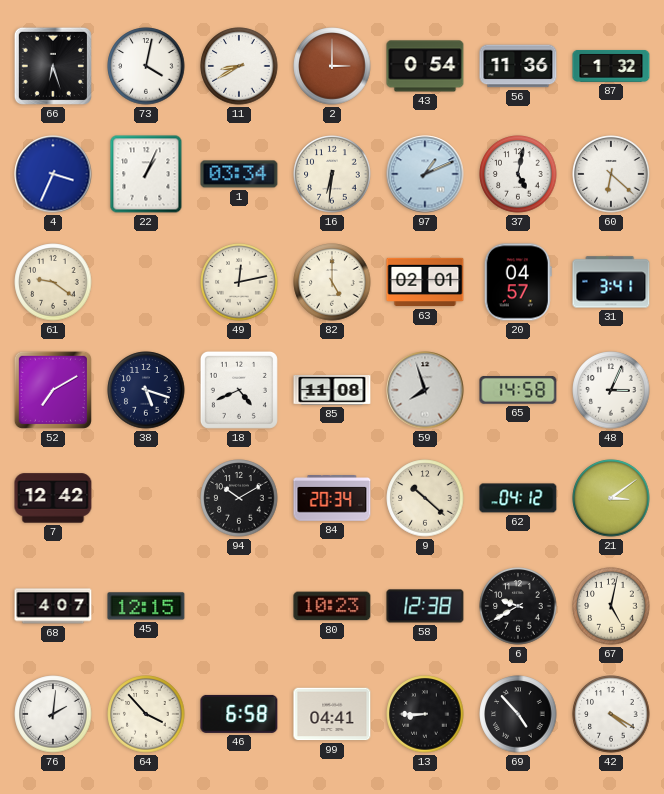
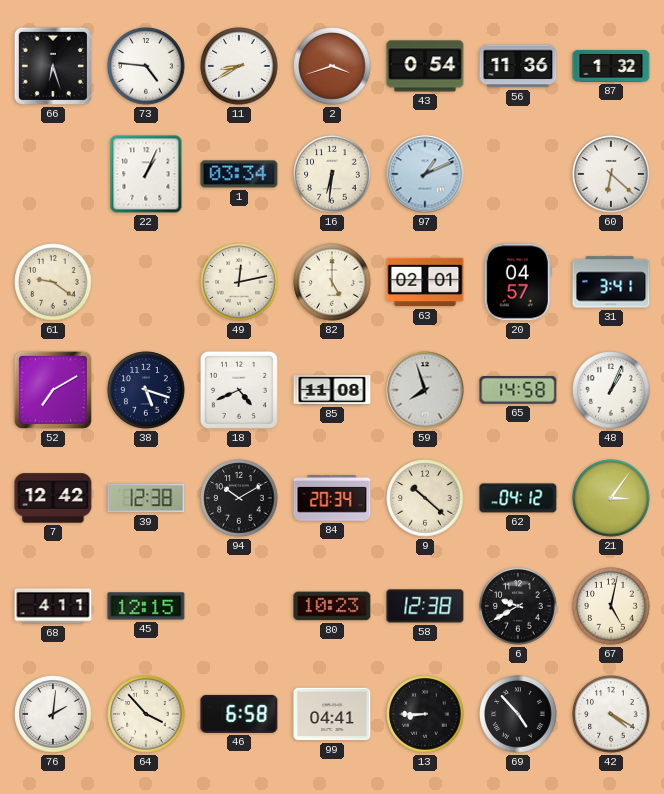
73: 4:02 -> 4:46 (146, 66)
2: 3:00 -> 3:42 (332, 66)
4: 3:34 -> none (53, 174)
37: 5:02 -> none (518, 174)
48: 3:04 -> 1:04 (611, 390)
39: none -> 12:38 (146, 498)
21: 3:09 -> 3:06 (611, 498)
68: 4:07 -> 4:11 (53, 606)
